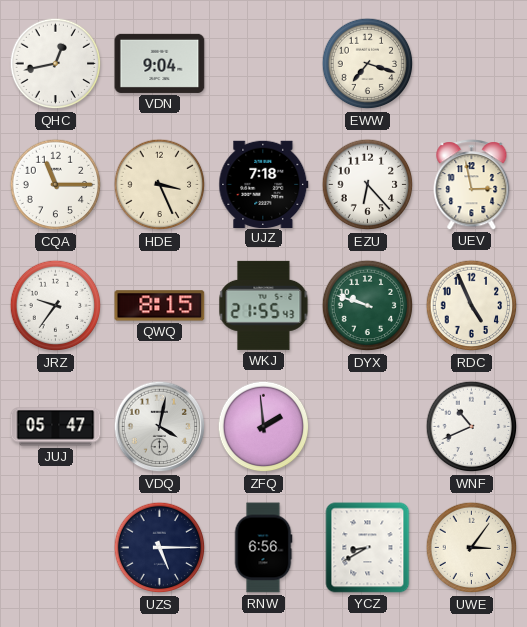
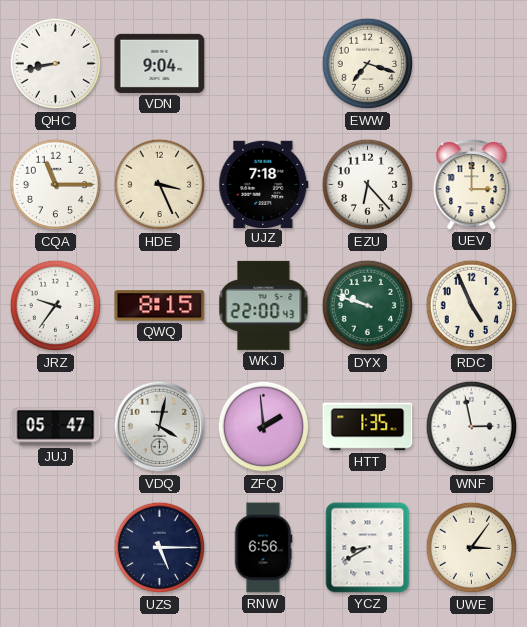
QHC: 12:43 -> 8:43 (56, 64)
UEV: 2:58 -> 3:00 (472, 185)
WKJ: 21:55 -> 22:00 (264, 305)
HTT: none -> 1:35 (368, 427)
WNF: 10:41 -> 2:58 (472, 427)
